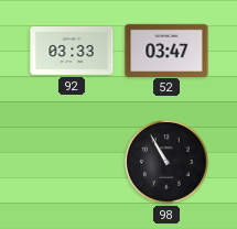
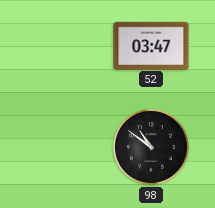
92: 03:33 -> none (72, 51)
98: 10:55 -> 10:51 (151, 147)
